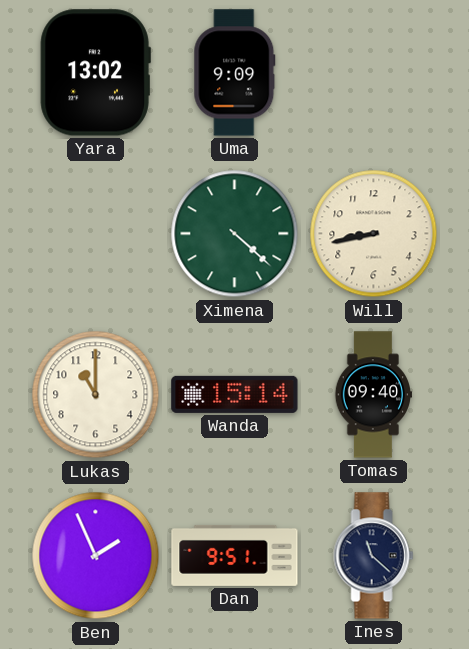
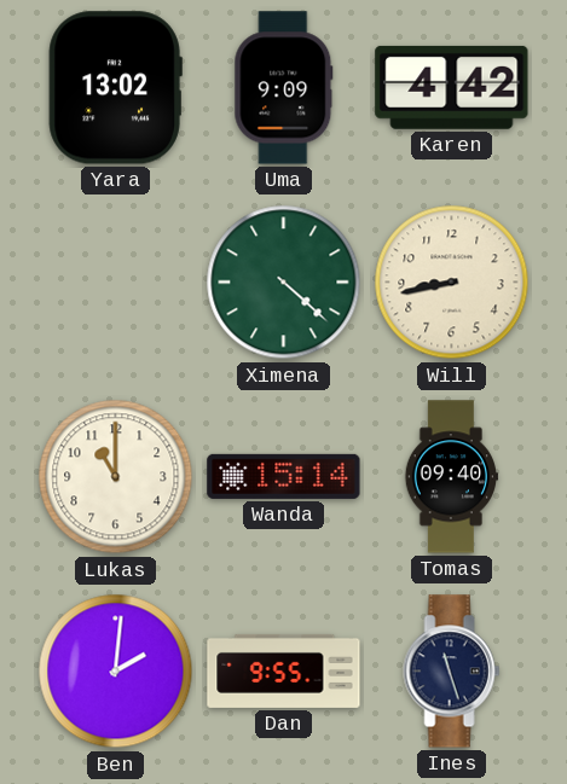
Karen: none -> 4:42 (452, 87)
Ben: 1:56 -> 2:01 (116, 672)
Dan: 9:51 -> 9:55 (284, 670)
Ines: 11:22 -> 11:27 (452, 672)
